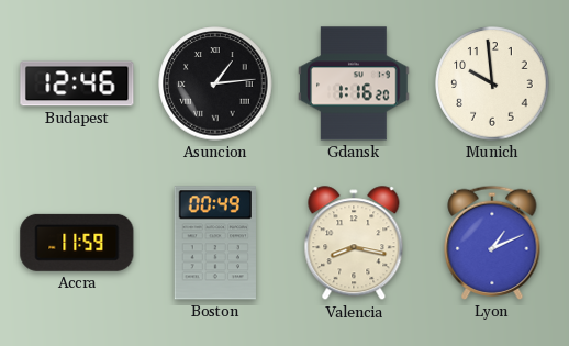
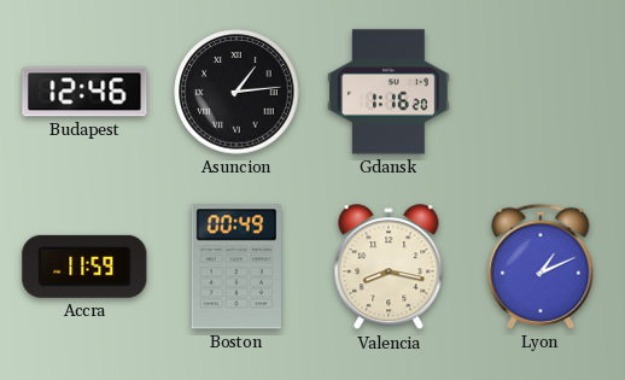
Munich: 9:59 -> none (492, 83)
